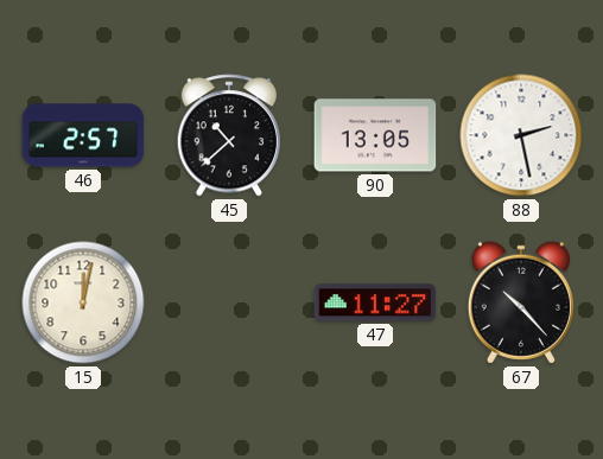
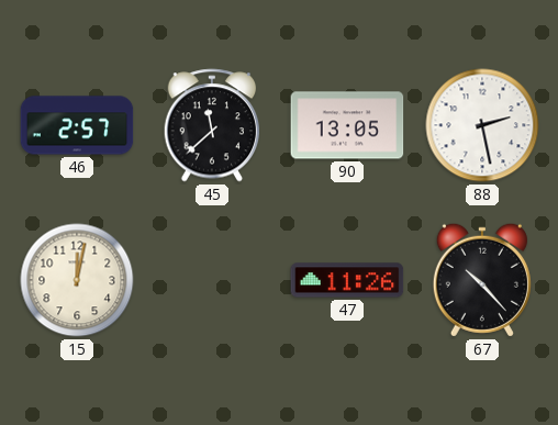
45: 10:38 -> 11:38 (212, 125)
47: 11:27 -> 11:26 (347, 280)
